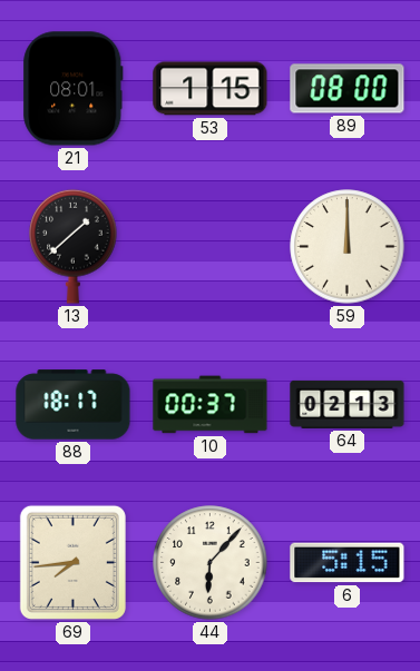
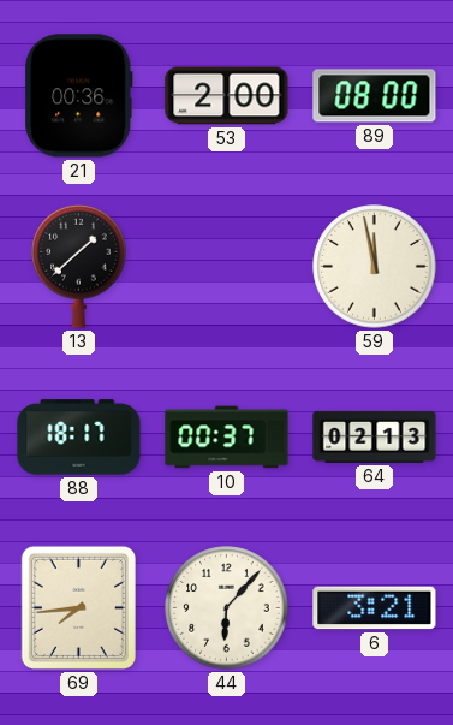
21: 08:01 -> 00:36 (79, 96)
53: 1:15 -> 2:00 (227, 96)
59: 12:00 -> 11:58 (375, 267)
6: 5:15 -> 3:21 (375, 608)
